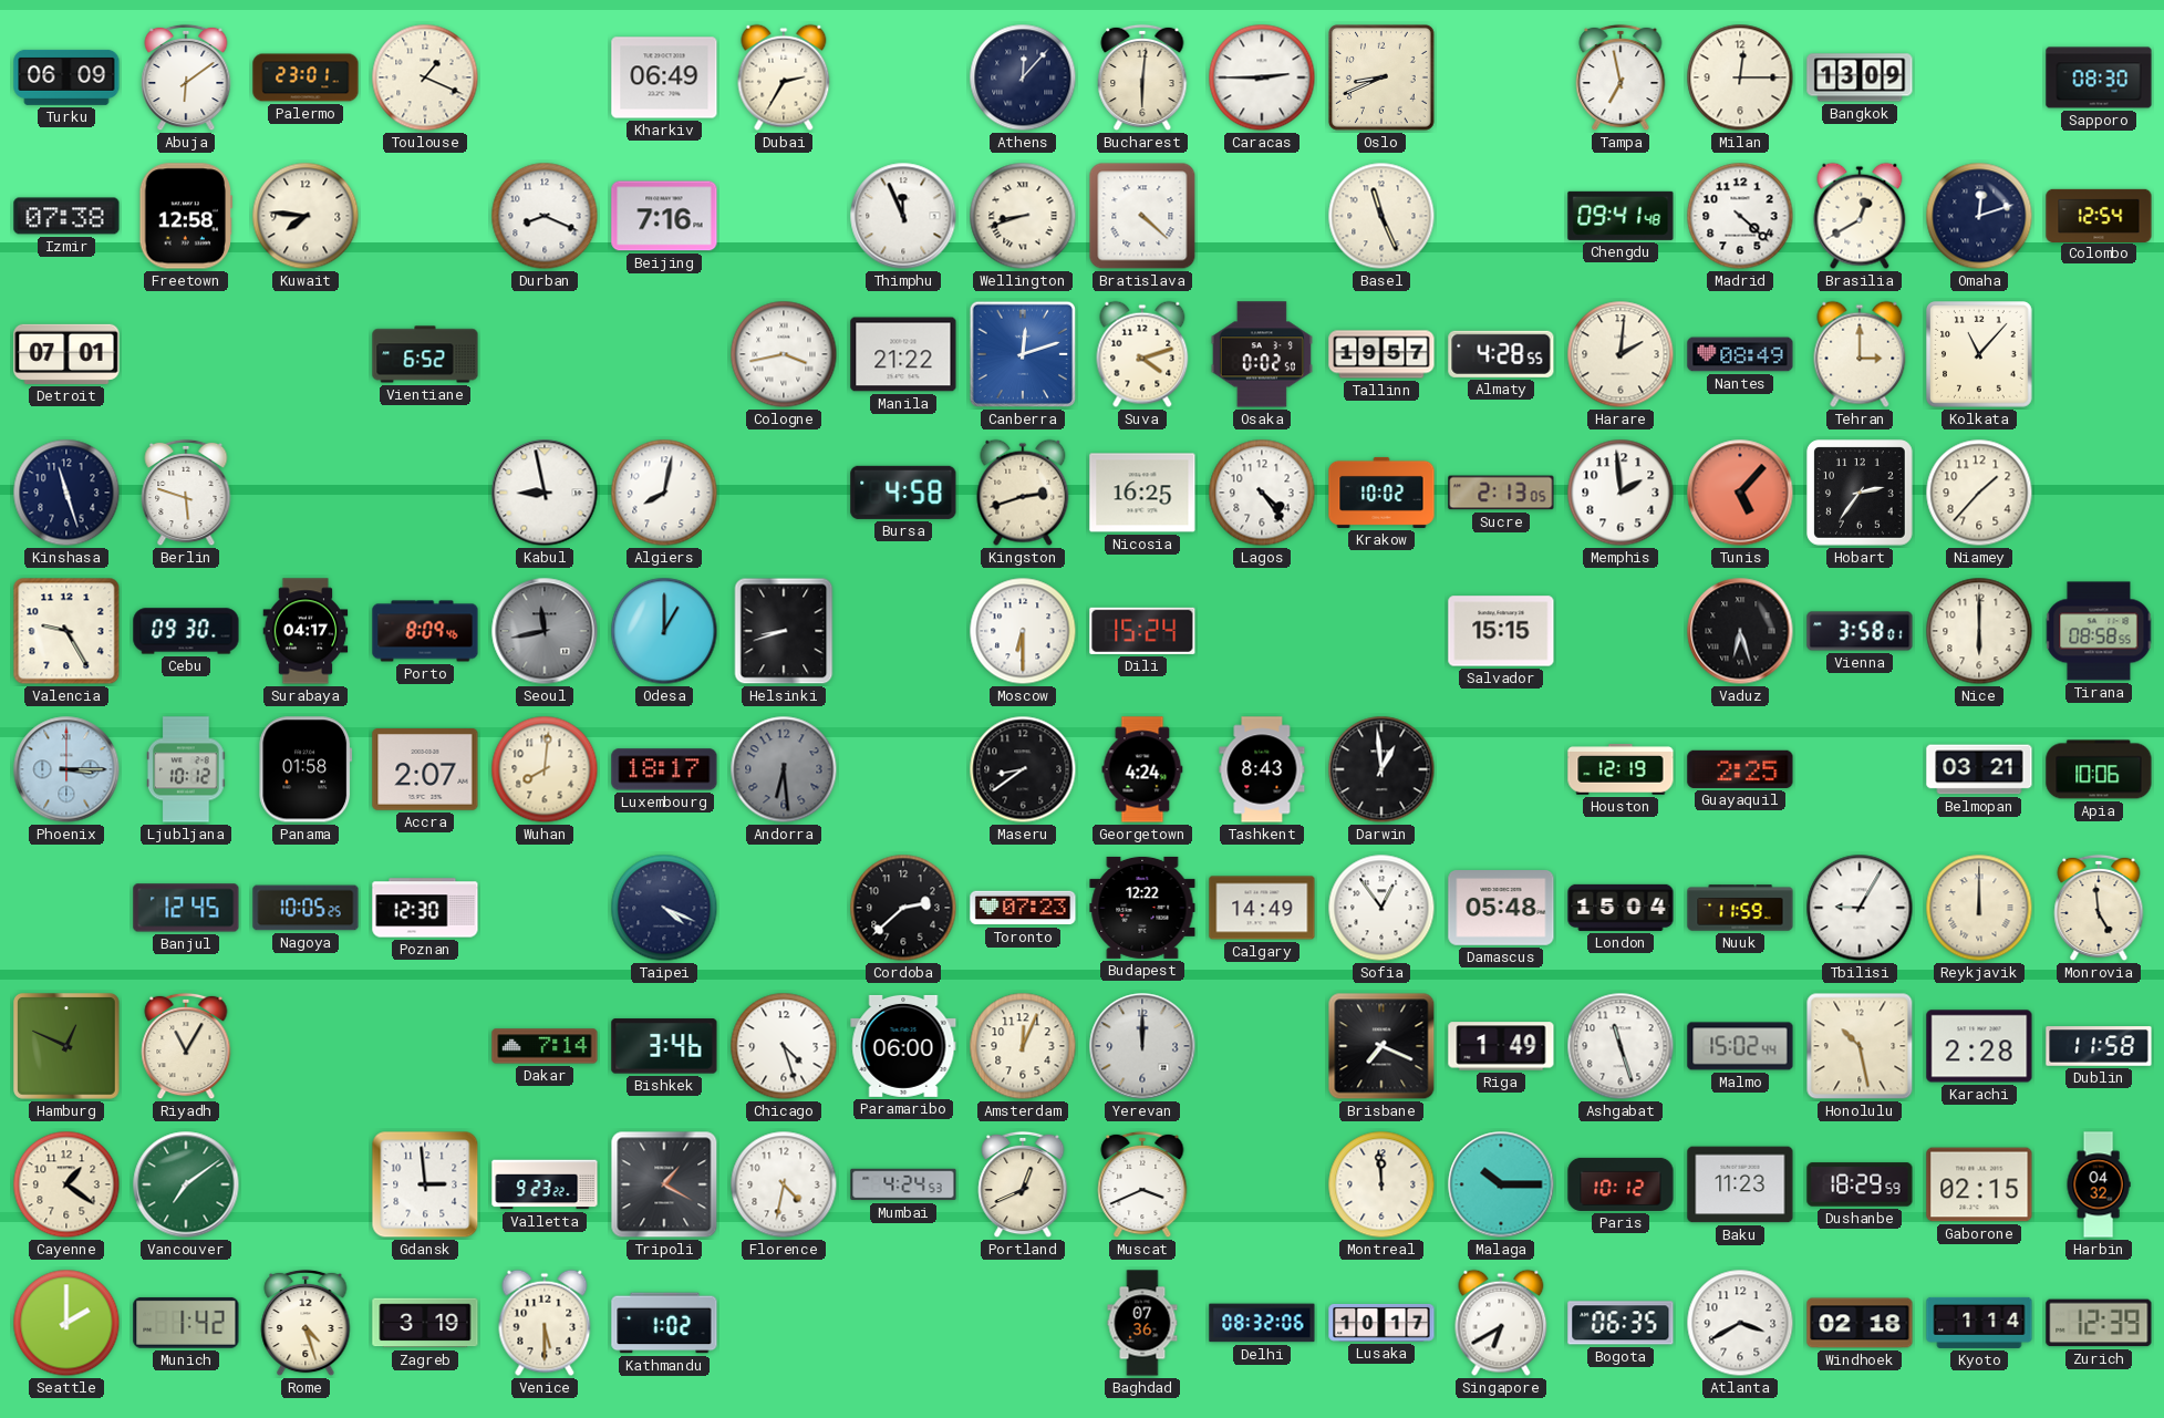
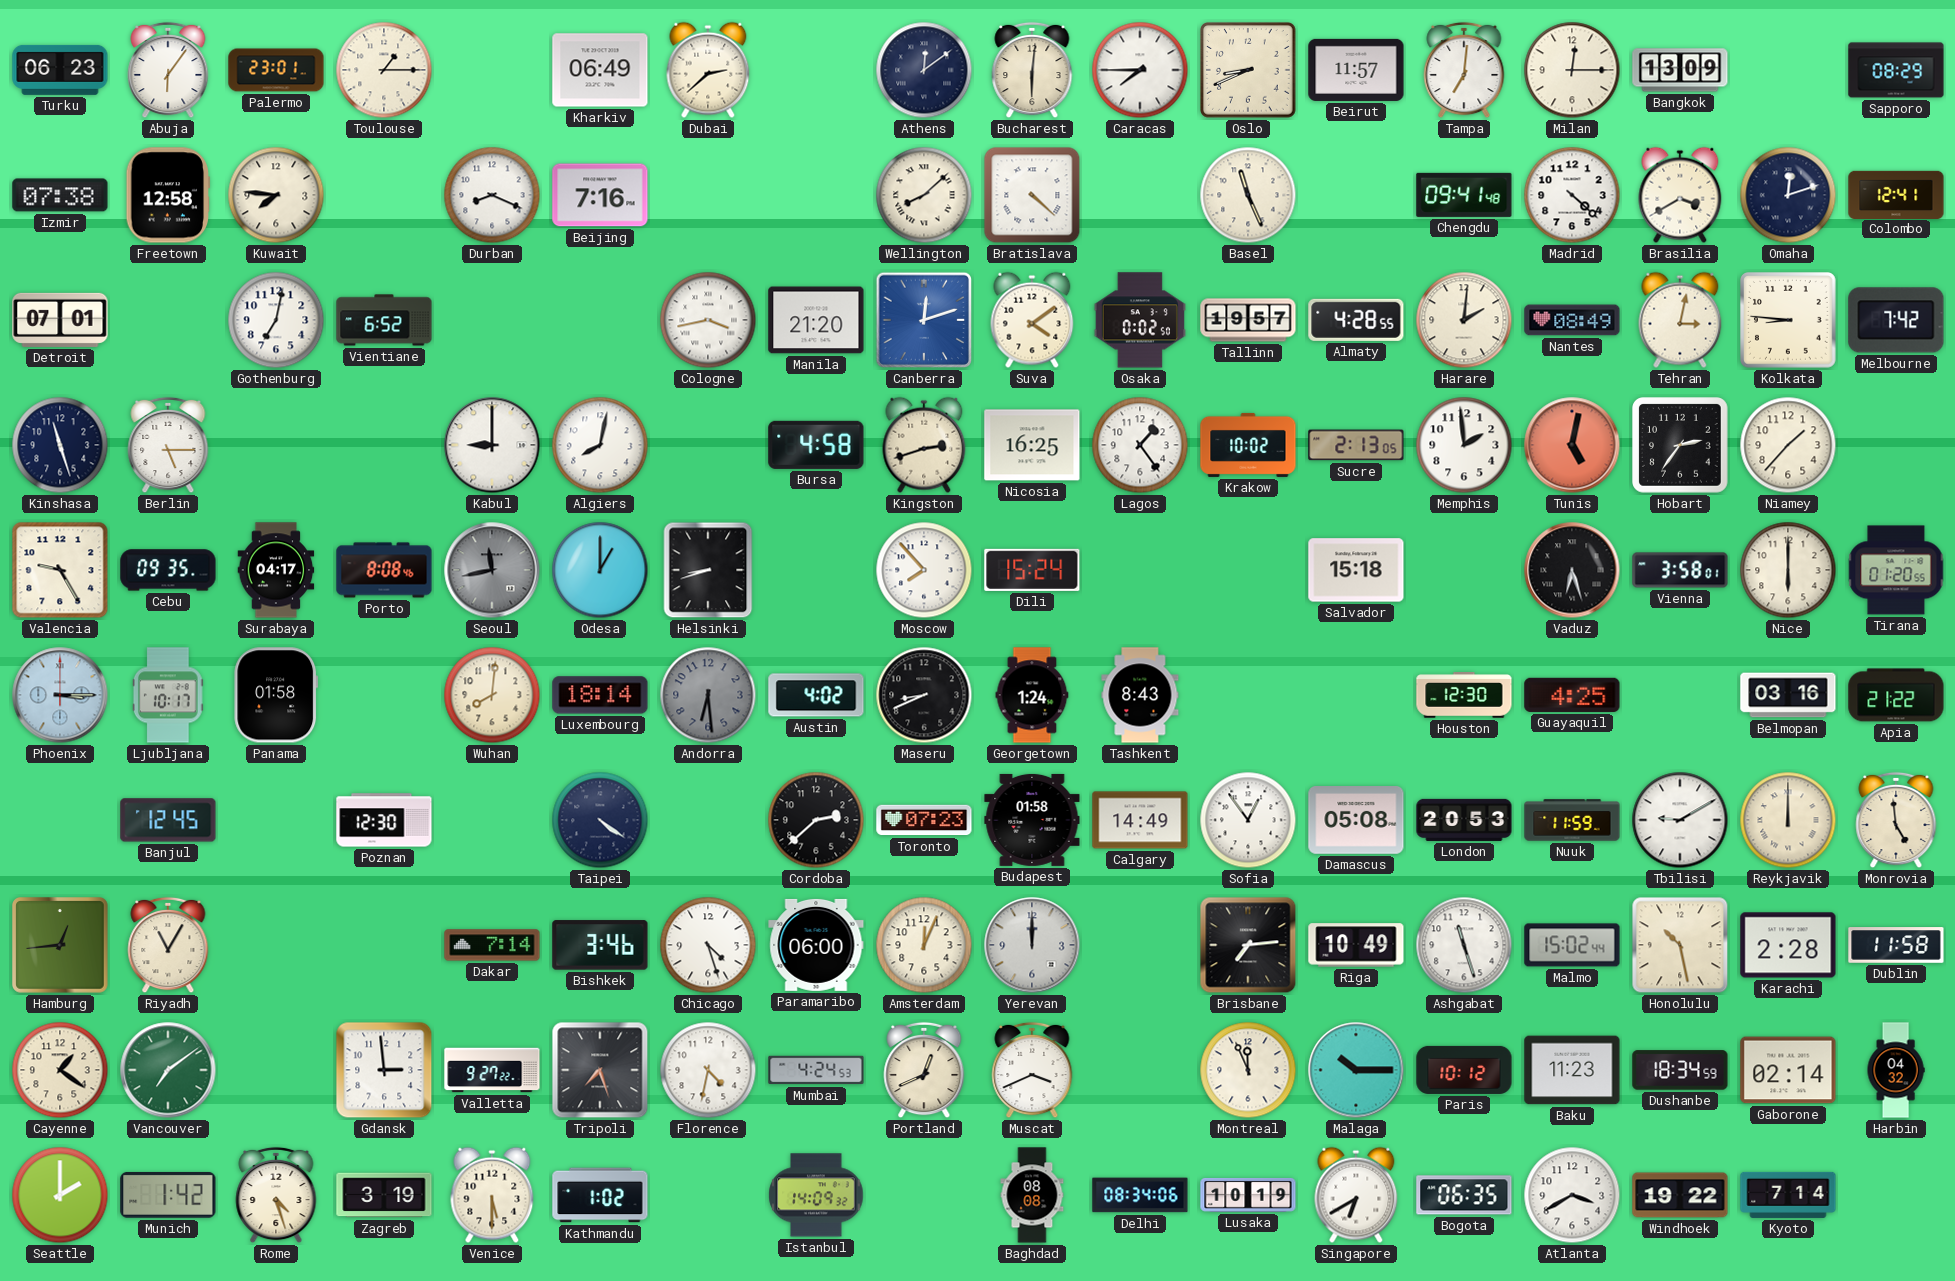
Turku: 06:09 -> 06:23 (60, 70)
Abuja: 6:09 -> 6:06 (168, 70)
Toulouse: 1:19 -> 1:15 (384, 70)
Dubai: 2:35 -> 2:38 (708, 70)
Athens: 12:07 -> 12:09 (924, 70)
Caracas: 2:45 -> 7:45 (1140, 70)
Beirut: none -> 11:57 (1356, 70)
Tampa: 6:58 -> 7:01 (1464, 70)
Sapporo: 08:30 -> 08:29 (1896, 70)
Thimphu: 11:56 -> none (903, 216)
Wellington: 8:42 -> 8:08 (924, 195)
Brasilia: 12:40 -> 3:40 (1680, 195)
Colombo: 12:54 -> 12:41 (1896, 194)
Gothenburg: none -> 7:02 (276, 320)
Manila: 21:22 -> 21:20 (816, 320)
Suva: 4:12 -> 4:09 (1032, 320)
Tehran: 3:00 -> 3:02 (1680, 320)
Kolkata: 11:07 -> 8:46 (1789, 321)
Melbourne: none -> 7:42 (1896, 320)
Berlin: 5:48 -> 5:15 (168, 445)
Kabul: 8:58 -> 9:00 (492, 445)
Lagos: 4:24 -> 1:24 (1140, 445)
Tunis: 5:07 -> 5:02 (1572, 445)
Cebu: 09:30 -> 09:35 (168, 570)
Porto: 8:09 -> 8:08 (384, 570)
Moscow: 6:30 -> 7:53 (924, 570)
Salvador: 15:15 -> 15:18 (1356, 570)
Tirana: 08:58 -> 01:20 (1896, 570)
Ljubljana: 10:12 -> 10:17 (168, 695)
Accra: 2:07 -> none (425, 770)
Luxembourg: 18:17 -> 18:14 (600, 695)
Austin: none -> 4:02 (816, 695)
Maseru: 8:39 -> 8:41 (924, 695)
Georgetown: 4:24 -> 1:24 (1032, 695)
Darwin: 12:59 -> none (1381, 769)
Houston: 12:19 -> 12:30 (1464, 695)
Guayaquil: 2:25 -> 4:25 (1572, 695)
Belmopan: 03:21 -> 03:16 (1788, 695)
Apia: 10:06 -> 21:22 (1896, 695)
Nagoya: 10:05 -> none (306, 908)
Taipei: 4:19 -> 4:21 (600, 820)
Budapest: 12:22 -> 01:58 (1032, 820)
Damascus: 05:48 -> 05:08 (1356, 821)
London: 15:04 -> 20:53 (1464, 820)
Tbilisi: 9:05 -> 9:10 (1680, 820)
Hamburg: 12:49 -> 12:44 (61, 946)
Brisbane: 7:19 -> 7:14 (1248, 945)
Riga: 1:49 -> 10:49 (1356, 945)
Valletta: 9:23 -> 9:27 (492, 1070)
Tripoli: 1:20 -> 7:27 (600, 1070)
Montreal: 11:59 -> 11:56 (1248, 1070)
Dushanbe: 18:29 -> 18:34 (1680, 1070)
Gaborone: 02:15 -> 02:14 (1788, 1070)
Istanbul: none -> 14:09 (816, 1195)
Baghdad: 07:36 -> 08:08 (1032, 1195)
Delhi: 08:32 -> 08:34 (1140, 1195)
Lusaka: 10:17 -> 10:19 (1248, 1195)
Windhoek: 02:18 -> 19:22 (1680, 1195)
Kyoto: 1:14 -> 7:14 (1788, 1195)
Zurich: 12:39 -> none (2099, 1323)
